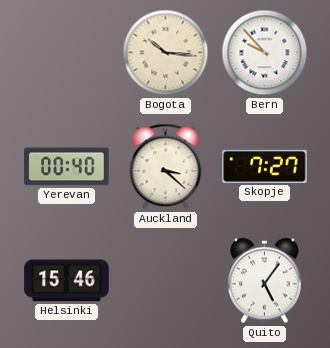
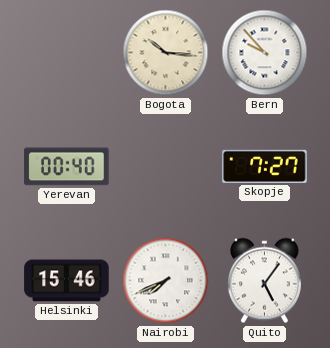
Auckland: 3:22 -> none (166, 167)
Nairobi: none -> 7:41 (166, 281)
